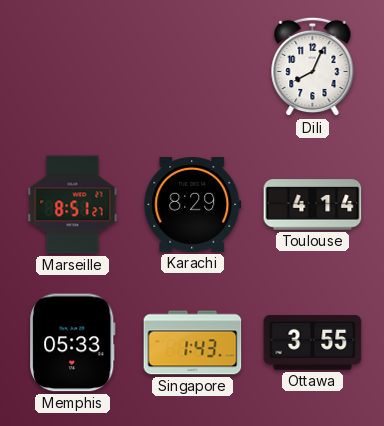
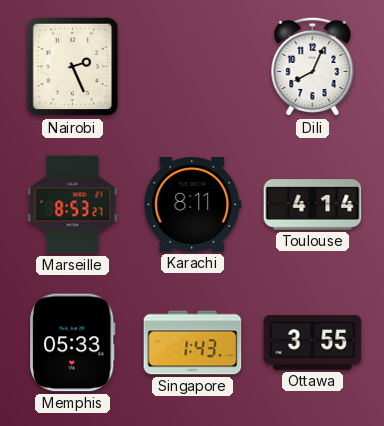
Nairobi: none -> 2:26 (73, 67)
Marseille: 8:51 -> 8:53 (73, 205)
Karachi: 8:29 -> 8:11 (193, 205)
